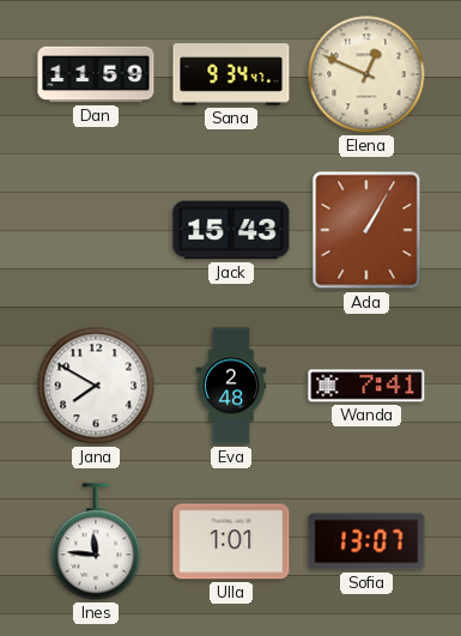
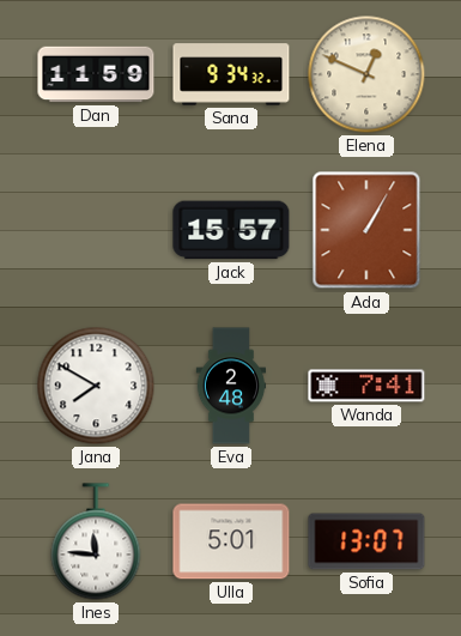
Sana: 9:34:47 -> 9:34:32 (231, 74)
Jack: 15:43 -> 15:57 (231, 230)
Ulla: 1:01 -> 5:01 (231, 541)
